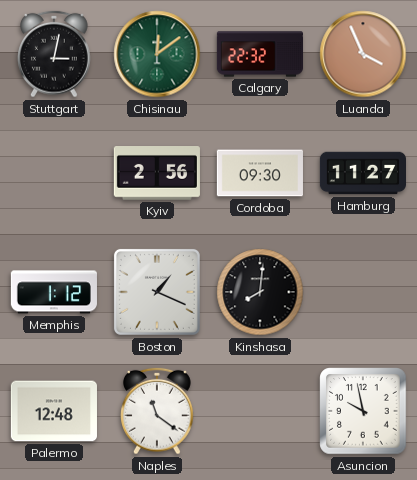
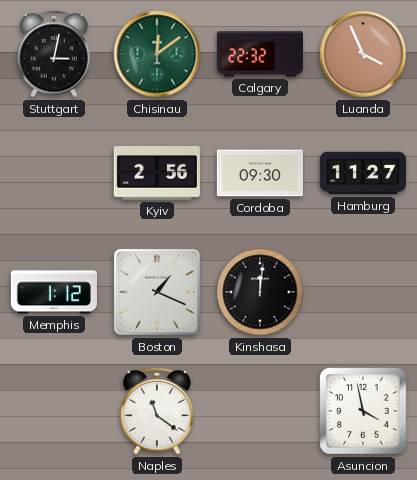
Kinshasa: 8:01 -> 12:01 (260, 292)
Palermo: 12:48 -> none (54, 411)
Asuncion: 9:58 -> 3:58 (363, 411)
